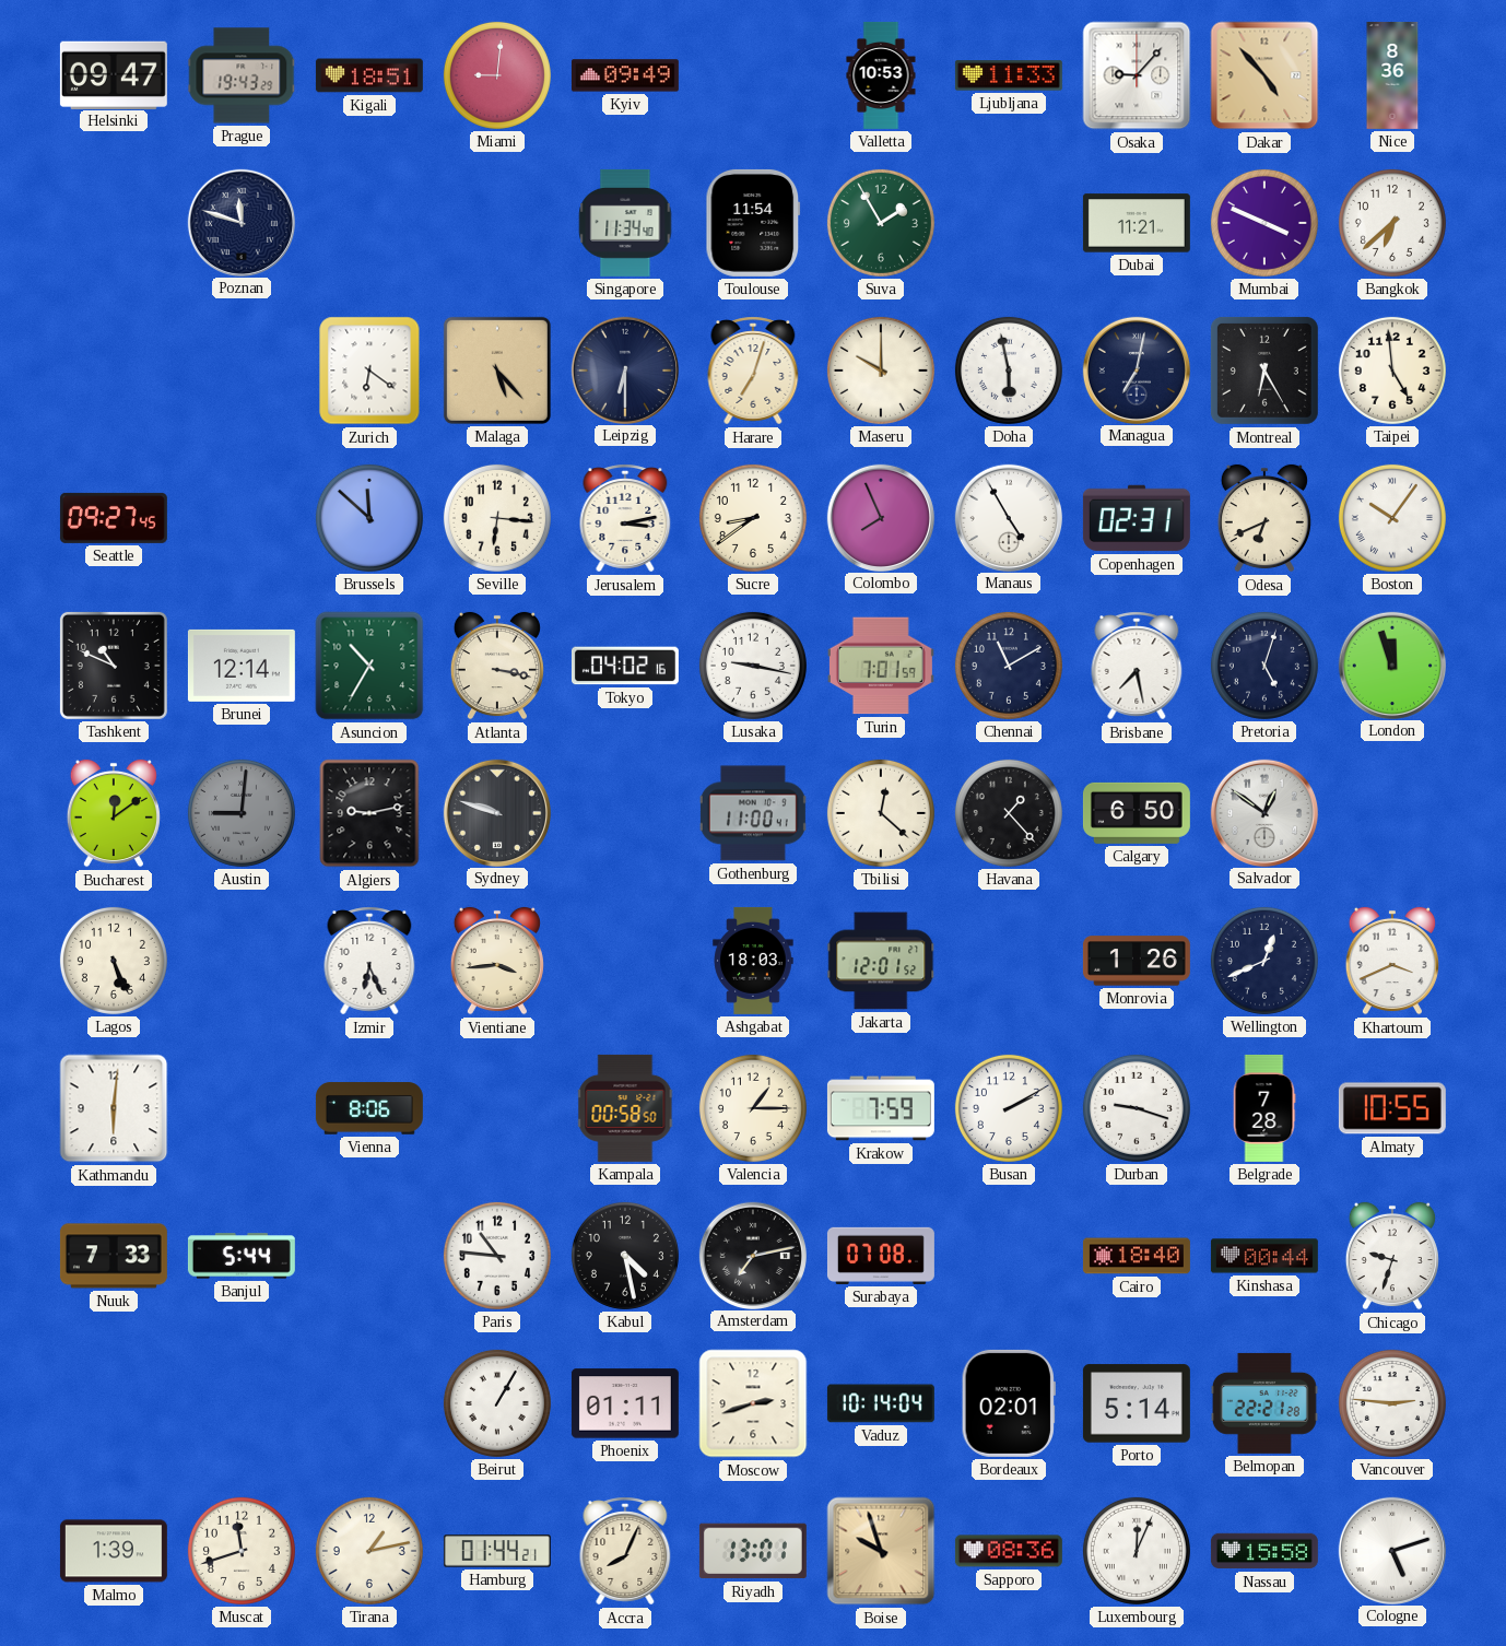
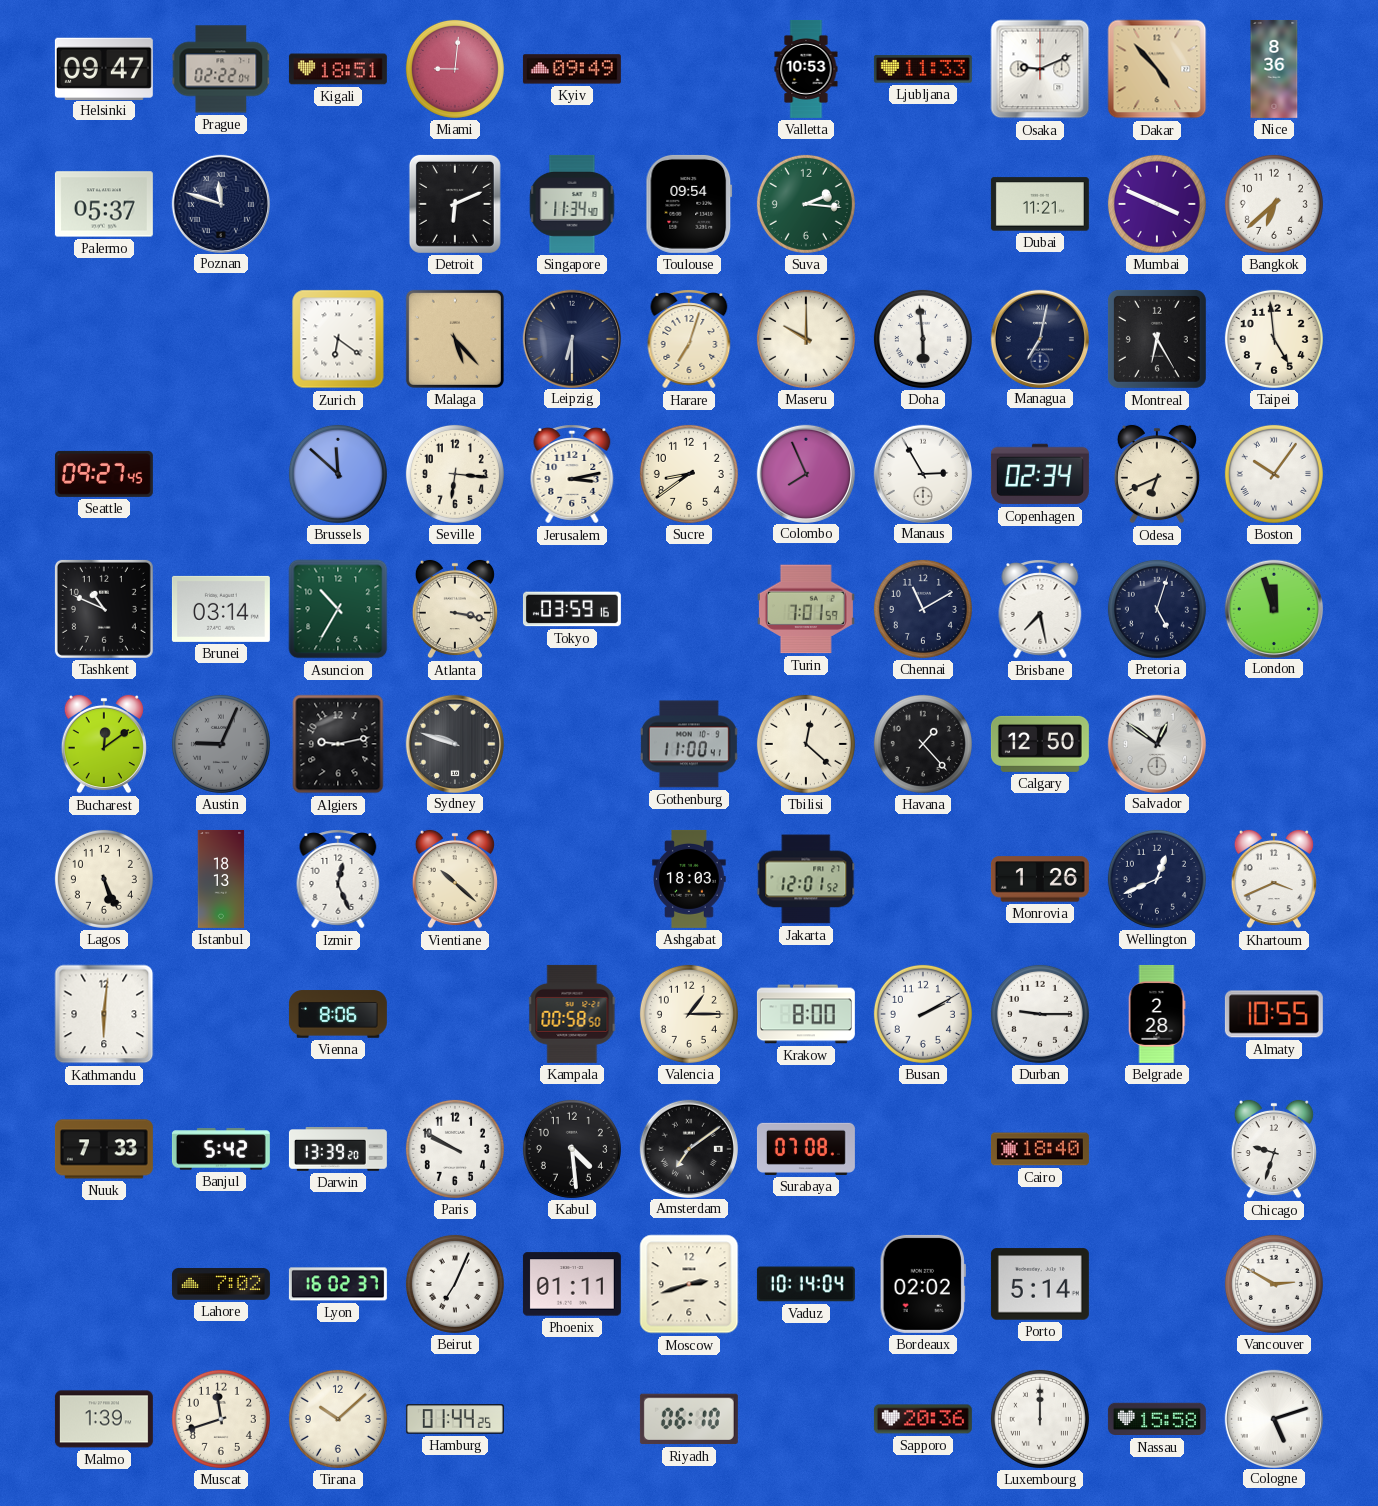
Prague: 19:43 -> 02:22 (221, 69)
Osaka: 9:07 -> 9:11 (1040, 69)
Palermo: none -> 05:37 (104, 204)
Detroit: none -> 6:11 (455, 204)
Toulouse: 11:54 -> 09:54 (689, 204)
Suva: 1:55 -> 2:16 (806, 204)
Doha: 5:58 -> 5:59 (923, 339)
Manaus: 4:55 -> 2:55 (922, 473)
Copenhagen: 02:31 -> 02:34 (1040, 474)
Brunei: 12:14 -> 03:14 (221, 609)
Tokyo: 04:02 -> 03:59 (572, 609)
Lusaka: 9:17 -> none (753, 666)
Austin: 9:01 -> 9:04 (221, 744)
Calgary: 6:50 -> 12:50 (1040, 744)
Istanbul: none -> 18:13 (221, 879)
Izmir: 6:26 -> 12:26 (338, 879)
Vientiane: 3:44 -> 10:22 (455, 879)
Krakow: 7:59 -> 8:00 (806, 1014)
Durban: 9:18 -> 9:15 (1040, 1014)
Belgrade: 7:28 -> 2:28 (1157, 1014)
Banjul: 5:44 -> 5:42 (221, 1149)
Darwin: none -> 13:39 (338, 1150)
Paris: 10:46 -> 9:50 (455, 1149)
Kabul: 4:28 -> 4:29 (572, 1149)
Amsterdam: 7:13 -> 7:09 (688, 1148)
Kinshasa: 00:44 -> none (1264, 1256)
Lahore: none -> 7:02 (221, 1285)
Lyon: none -> 16:02 (338, 1284)
Beirut: 1:05 -> 7:04 (455, 1284)
Bordeaux: 02:01 -> 02:02 (923, 1284)
Belmopan: 22:21 -> none (1264, 1403)
Vancouver: 2:46 -> 2:50 (1274, 1284)
Tirana: 1:13 -> 10:08 (338, 1419)
Hamburg: 01:44:21 -> 01:44:25 (455, 1419)
Accra: 8:04 -> none (625, 1551)
Riyadh: 13:01 -> 06:10 (689, 1419)
Boise: 9:57 -> none (881, 1551)
Sapporo: 08:36 -> 20:36 (923, 1419)
Luxembourg: 12:04 -> 12:00 (1040, 1419)
